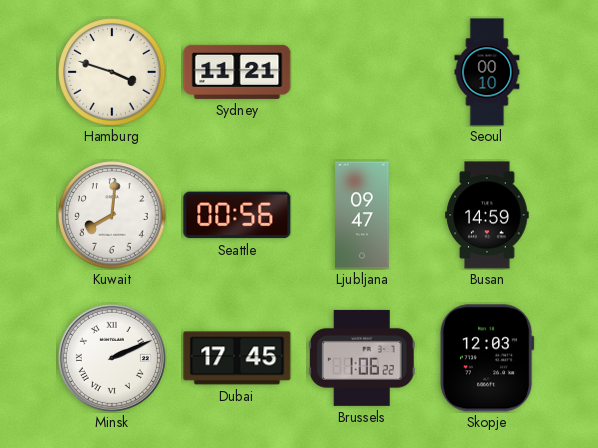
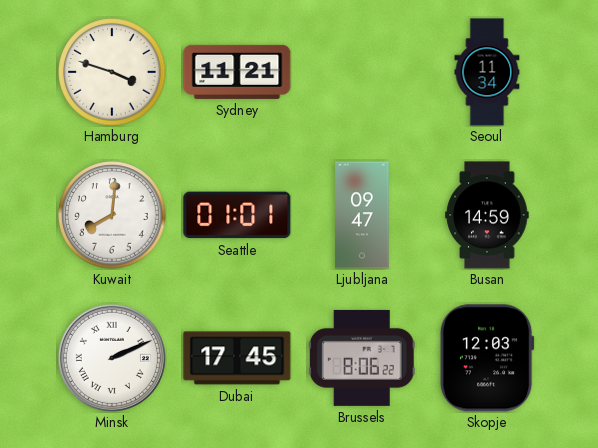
Seoul: 00:10 -> 11:34 (487, 72)
Seattle: 00:56 -> 01:01 (237, 215)
Brussels: 1:06 -> 8:06 (362, 358)
